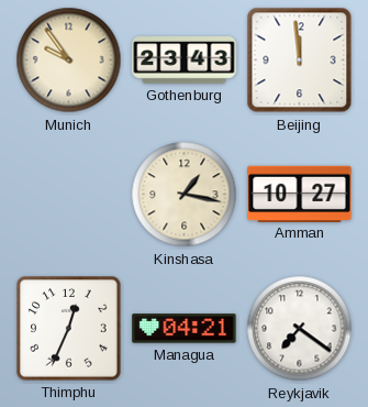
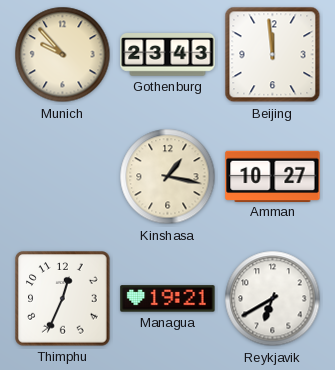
Munich: 9:54 -> 9:53 (63, 55)
Managua: 04:21 -> 19:21 (168, 299)
Reykjavik: 7:21 -> 6:40 (273, 299)
